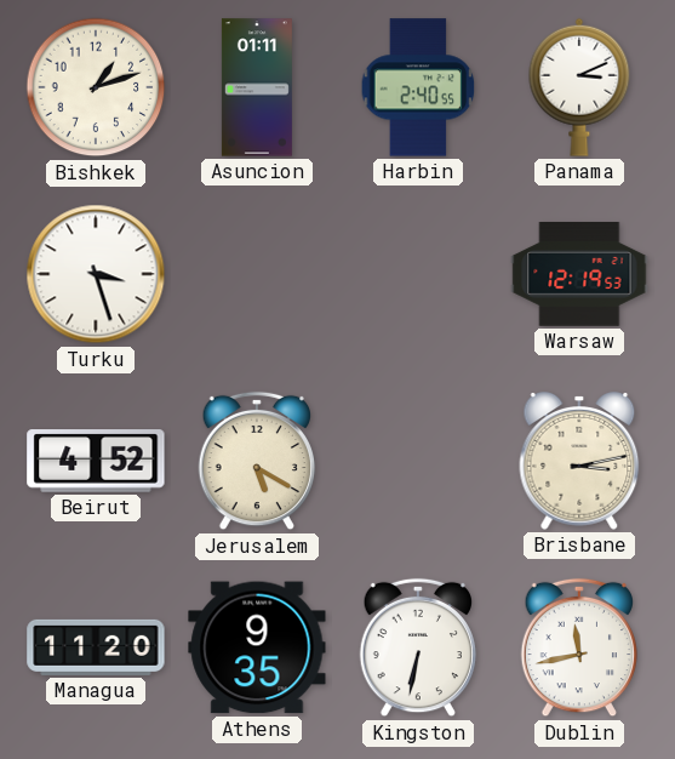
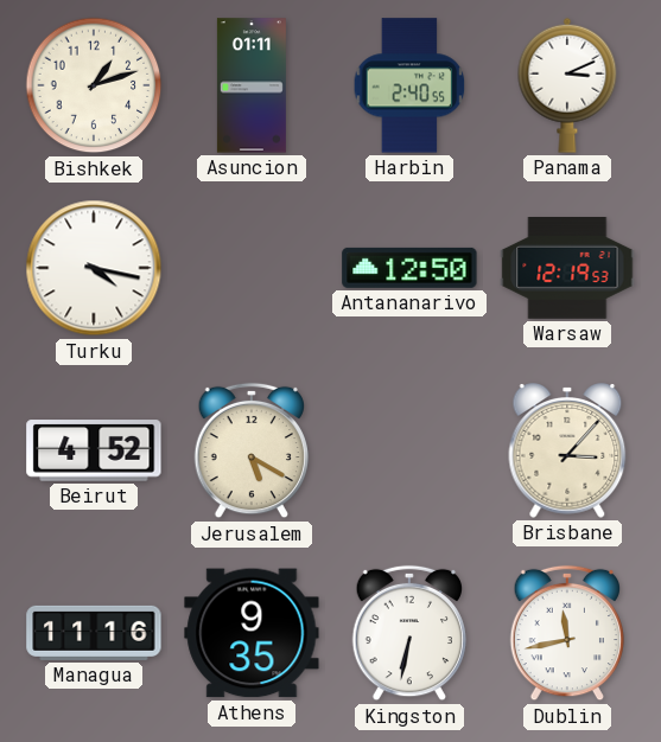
Turku: 3:27 -> 4:17 (94, 268)
Antananarivo: none -> 12:50 (409, 268)
Brisbane: 3:13 -> 3:07 (567, 450)
Managua: 11:20 -> 11:16 (94, 633)
